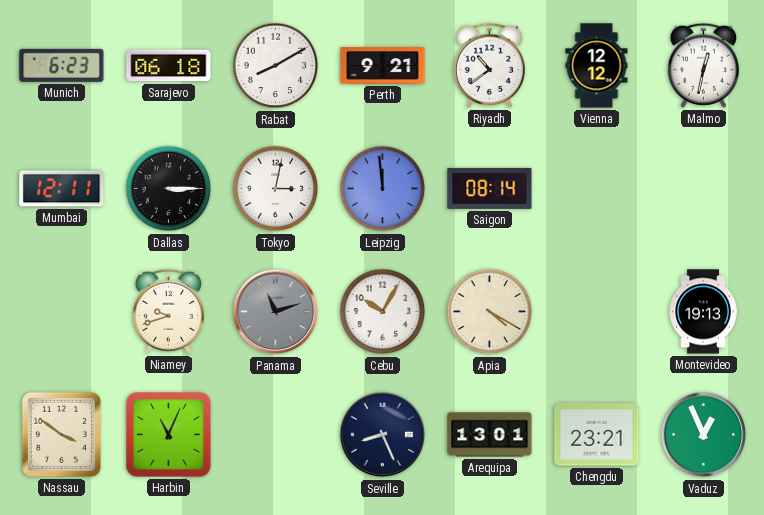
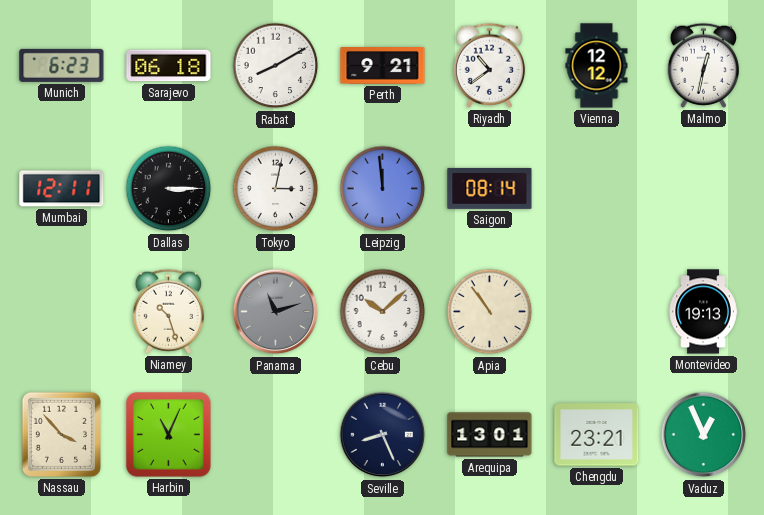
Niamey: 9:42 -> 10:27 (168, 311)
Cebu: 10:05 -> 10:08 (383, 312)
Apia: 4:20 -> 10:54 (490, 312)
Nassau: 3:51 -> 3:53 (61, 434)
